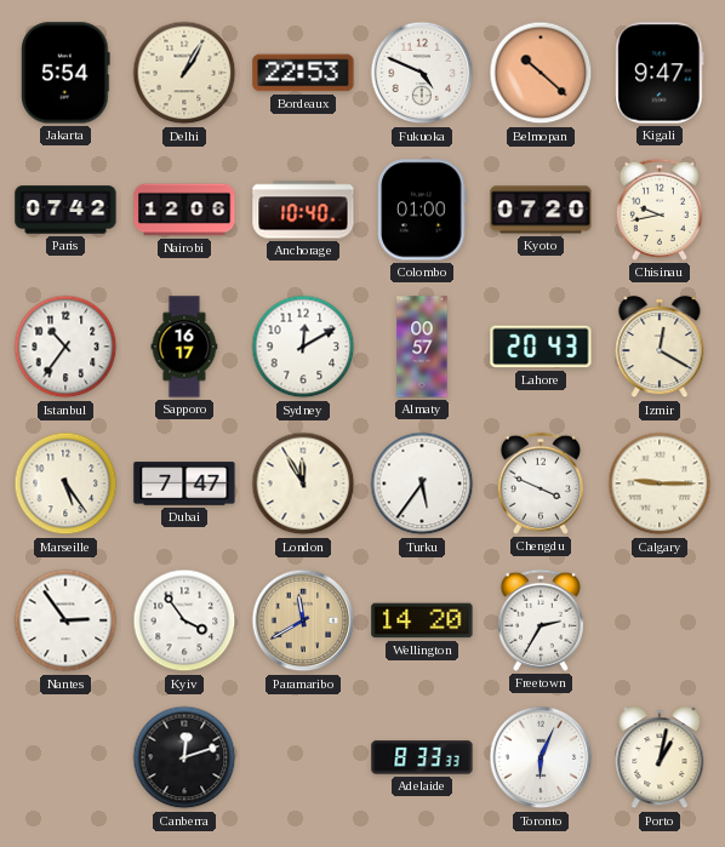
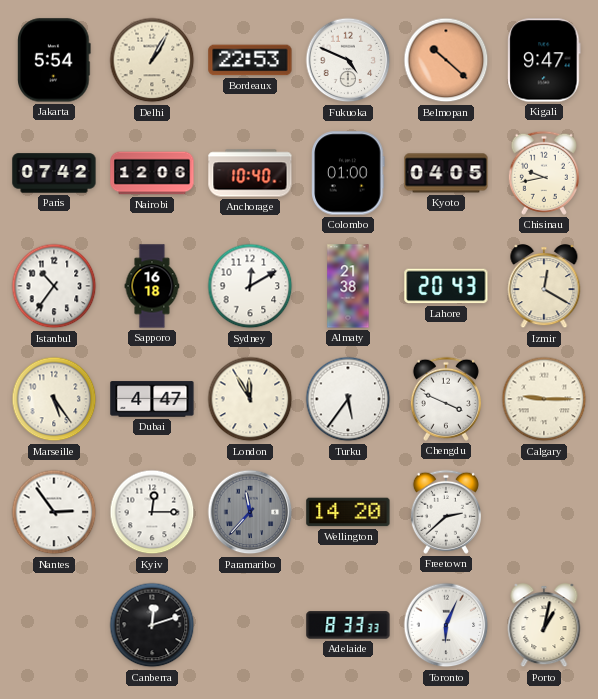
Kyoto: 07:20 -> 04:05 (446, 173)
Sapporo: 16:17 -> 16:18 (152, 286)
Almaty: 00:57 -> 21:38 (348, 286)
Dubai: 7:47 -> 4:47 (152, 399)
Kyiv: 3:54 -> 12:15 (152, 512)
Paramaribo: 11:40 -> 11:37 (250, 512)
Paramaribo dial: champagne -> grey (250, 512)
Freetown: 2:35 -> 2:38 (446, 512)
